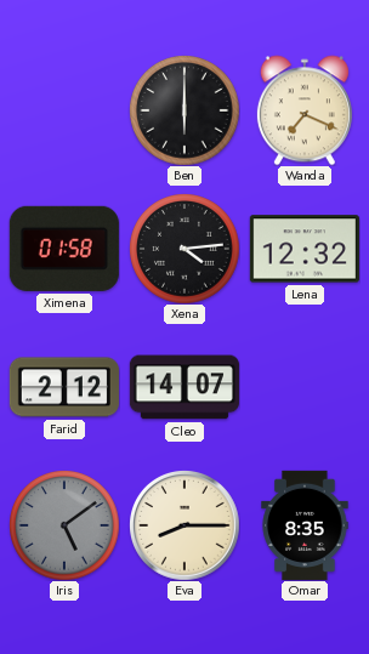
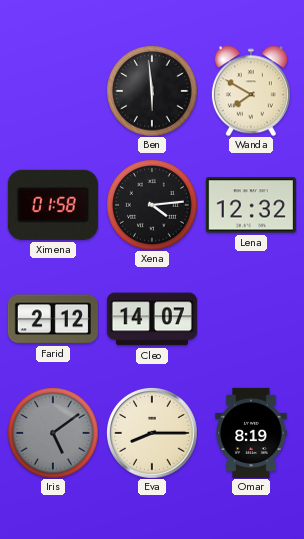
Ben: 6:00 -> 5:59 (152, 91)
Wanda: 7:19 -> 7:50 (251, 91)
Omar: 8:35 -> 8:19 (251, 433)
